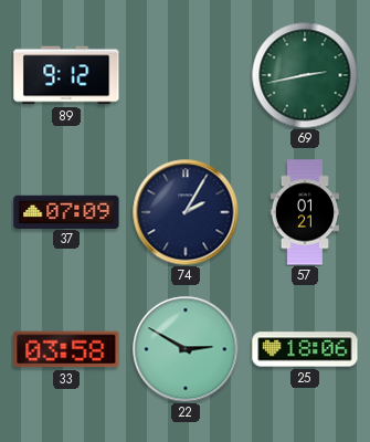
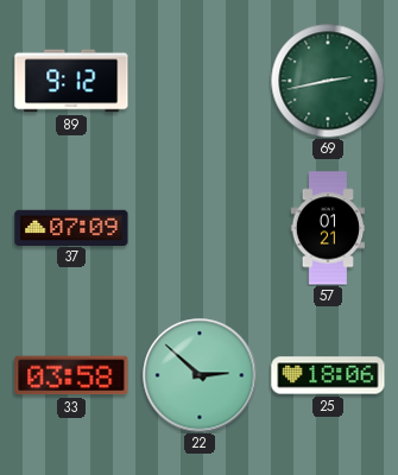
74: 2:05 -> none (186, 212)
22: 2:50 -> 2:52 (200, 375)
